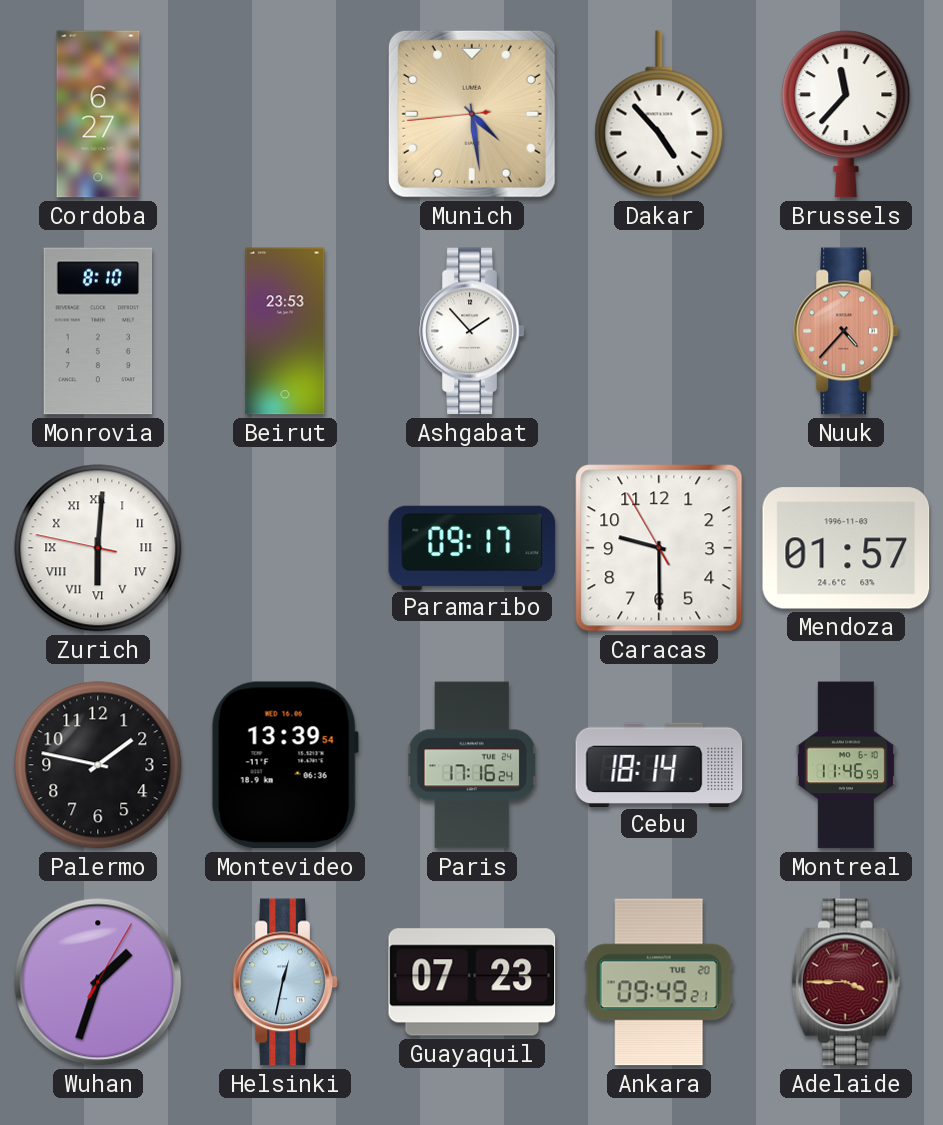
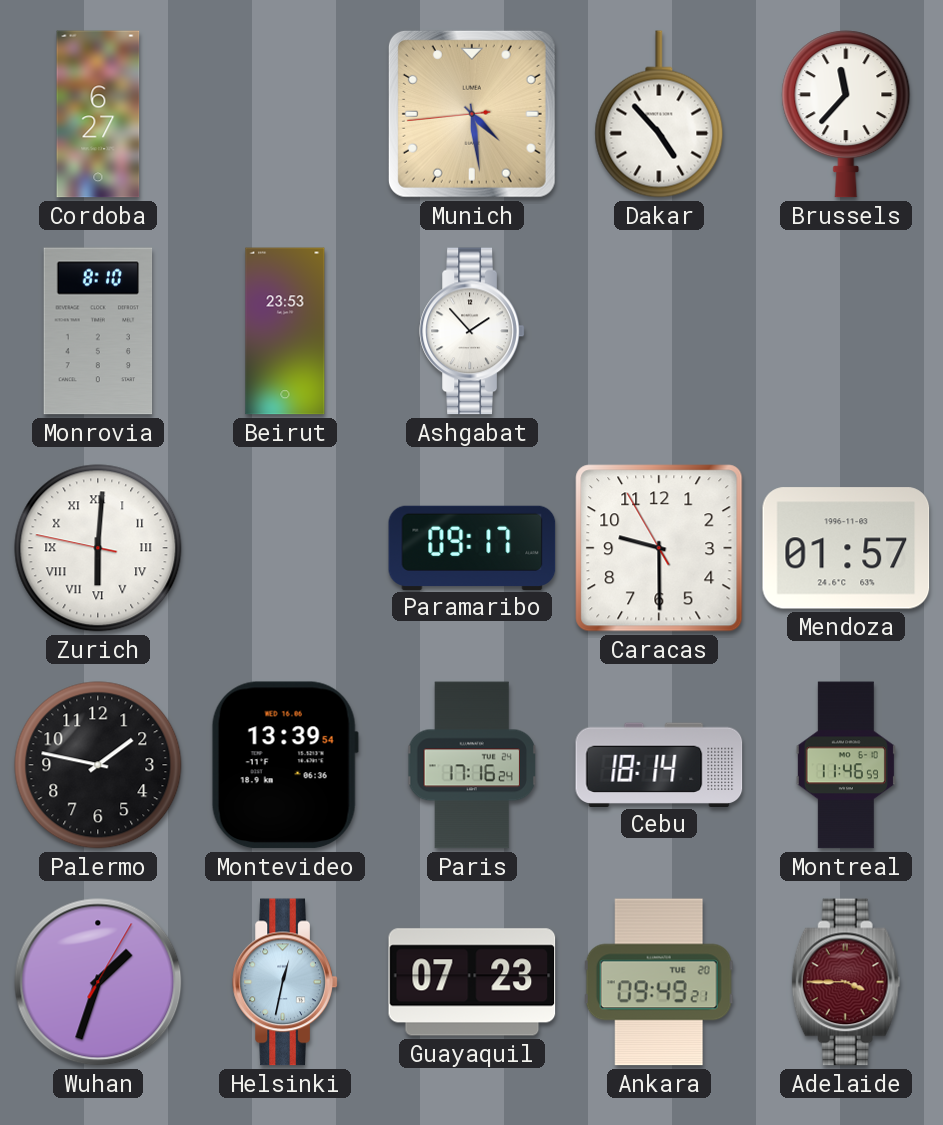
Nuuk: 4:37 -> none (846, 331)
